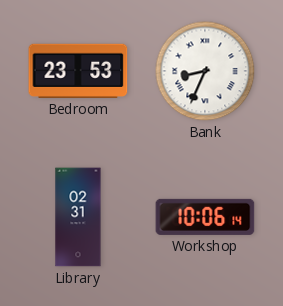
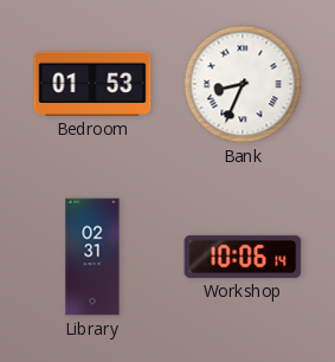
Bedroom: 23:53 -> 01:53 (92, 84)
